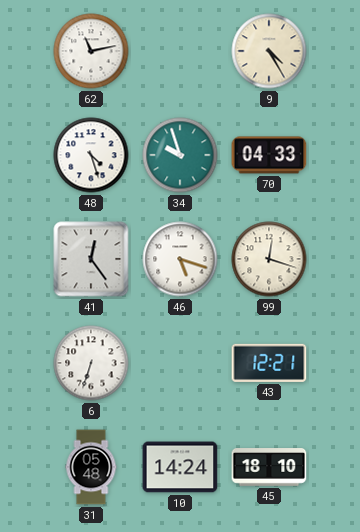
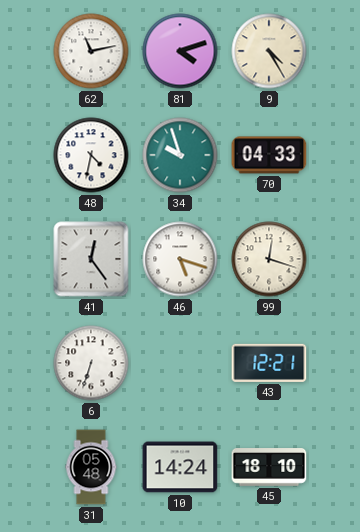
81: none -> 4:12 (180, 51)
48: 4:27 -> 4:32 (91, 155)
